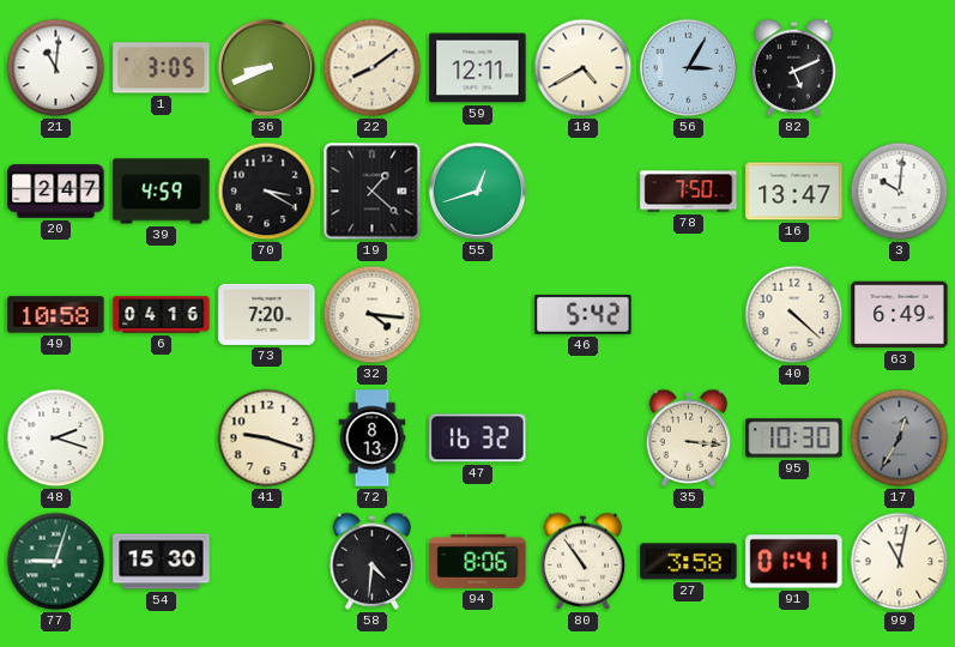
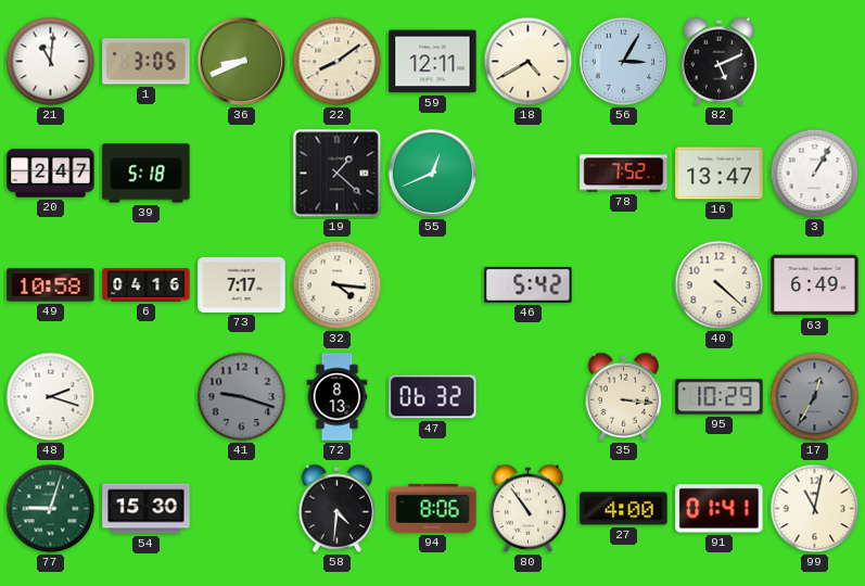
39: 4:59 -> 5:18 (147, 174)
70: 3:20 -> none (267, 192)
55: 12:42 -> 12:41 (433, 174)
78: 7:50 -> 7:52 (624, 174)
3: 10:01 -> 1:05 (815, 174)
73: 7:20 -> 7:17 (242, 284)
41 dial: cream -> grey (242, 397)
47: 16:32 -> 06:32 (433, 397)
95: 10:30 -> 10:29 (720, 397)
27: 3:58 -> 4:00 (624, 509)
